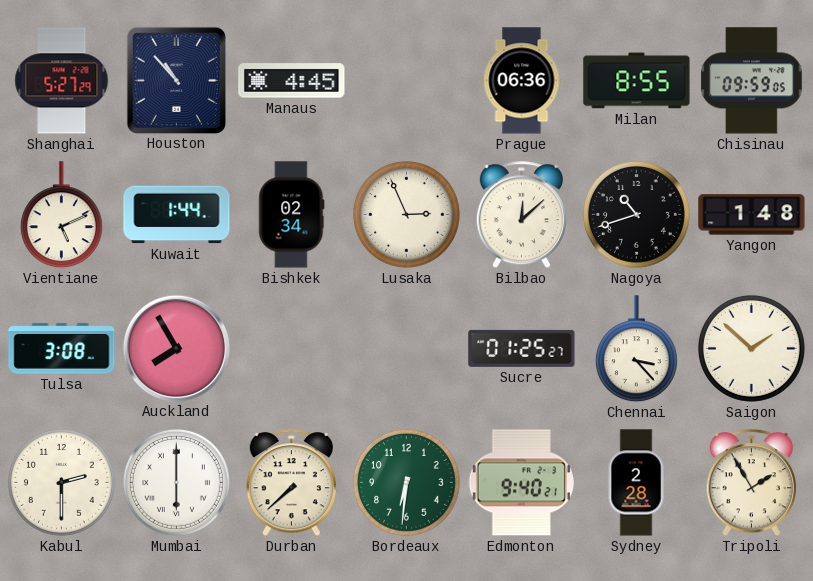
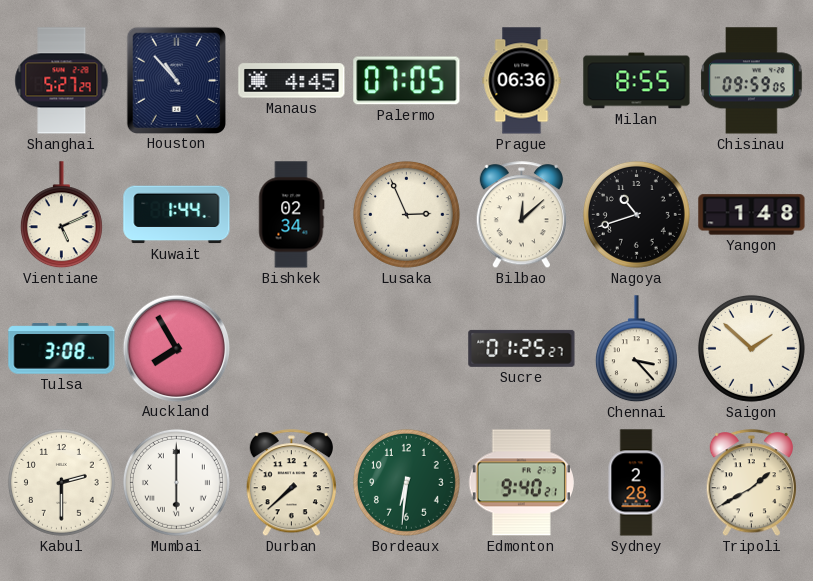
Palermo: none -> 07:05 (407, 81)
Tripoli: 1:55 -> 1:40 (751, 483)
